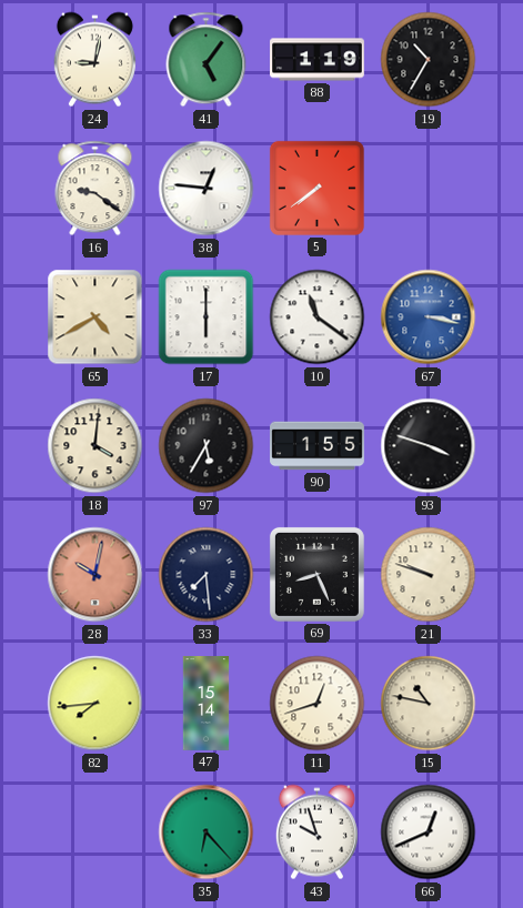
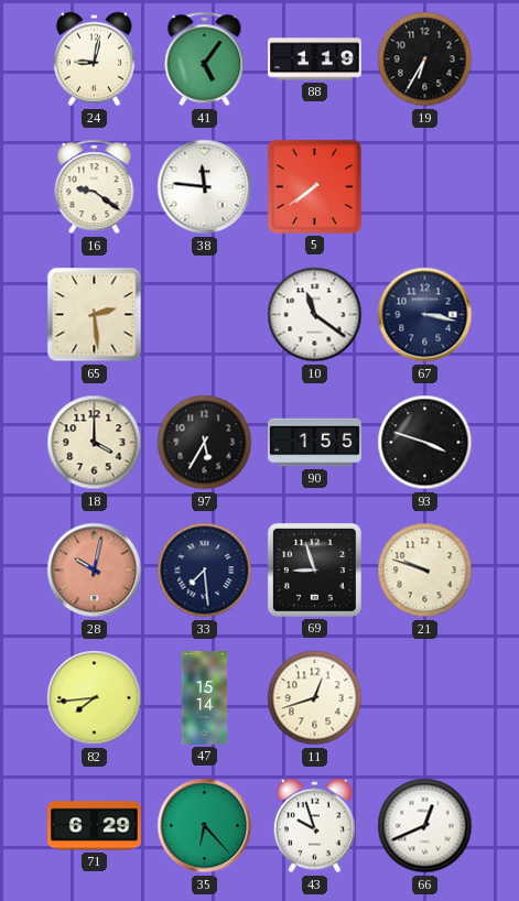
19: 10:35 -> 6:35 (425, 59)
38: 12:46 -> 11:46 (205, 187)
65: 4:40 -> 2:29 (95, 315)
17: 6:00 -> none (207, 317)
67 dial: blue -> navy (425, 315)
18: 4:01 -> 4:00 (95, 443)
69: 8:26 -> 8:57 (314, 569)
15: 10:47 -> none (429, 704)
71: none -> 6:29 (95, 826)
